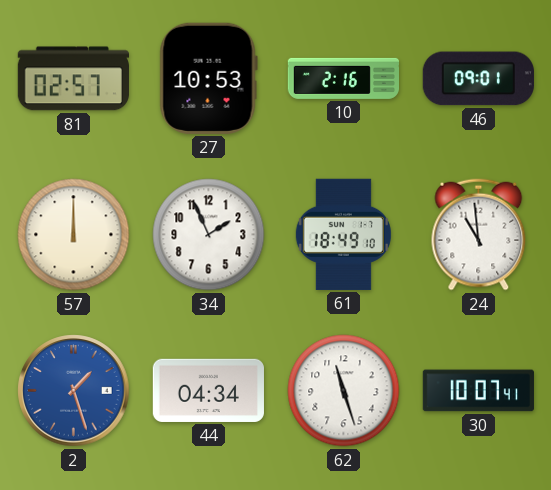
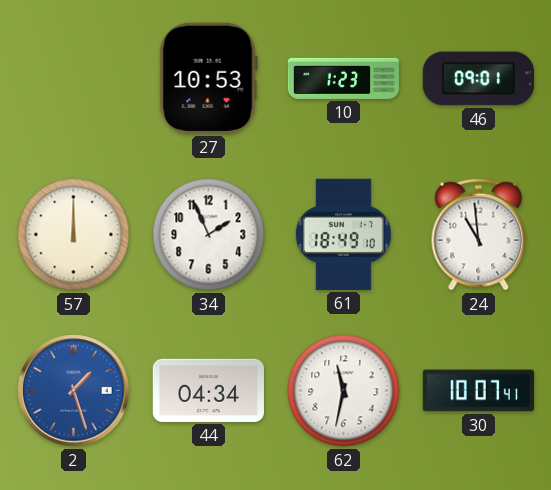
81: 02:57 -> none (73, 79)
10: 2:16 -> 1:23 (343, 78)
62: 11:27 -> 11:32 (344, 391)
